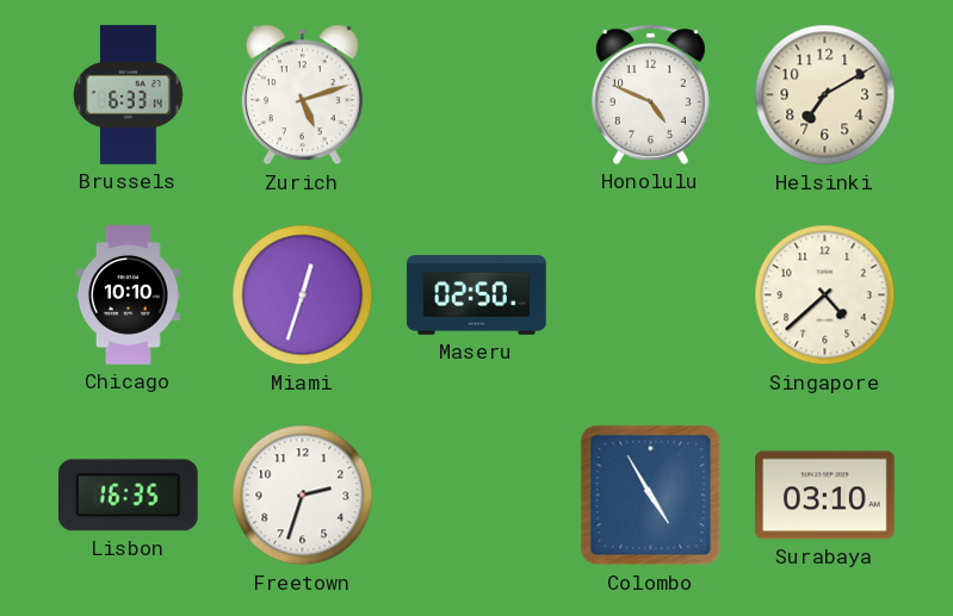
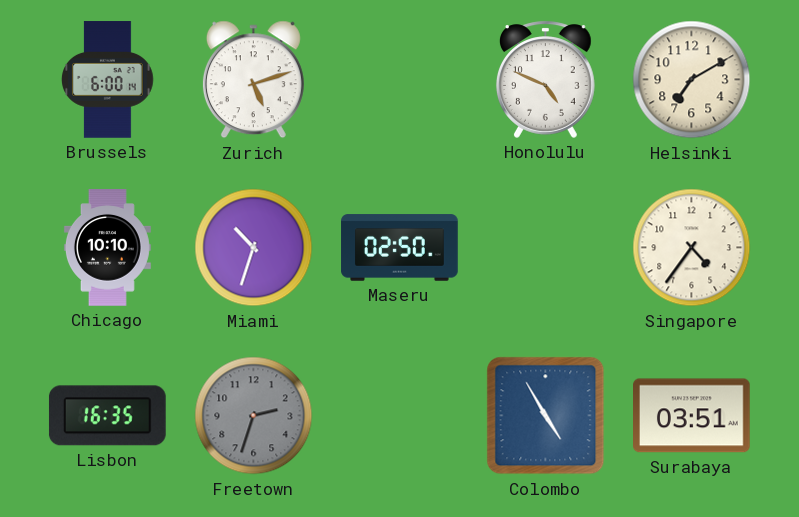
Brussels: 6:33 -> 6:00 (108, 80)
Miami: 12:33 -> 10:33 (254, 248)
Singapore: 4:38 -> 4:36 (692, 248)
Freetown dial: white -> grey (254, 416)
Surabaya: 03:10 -> 03:51 (692, 416)
